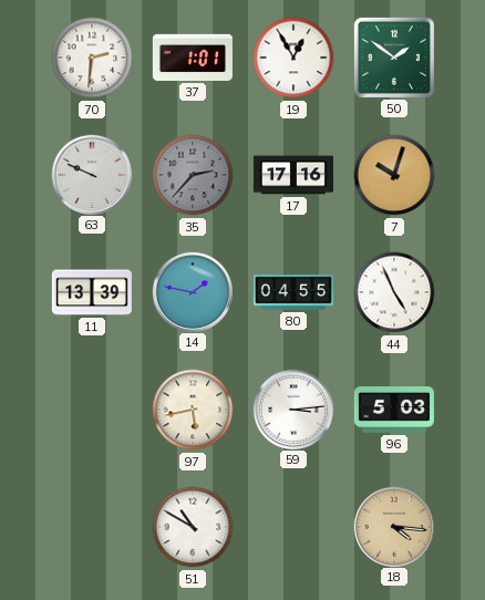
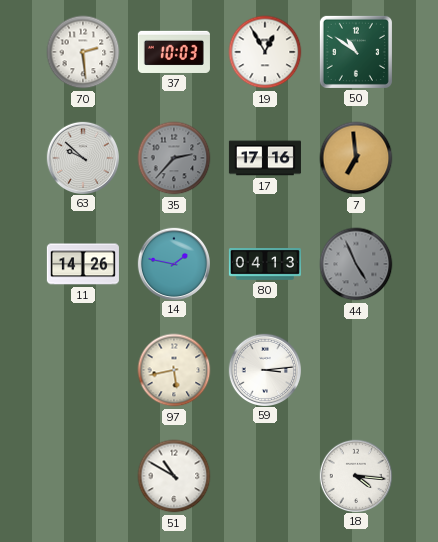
70: 2:31 -> 2:29 (83, 52)
37: 1:01 -> 10:03 (174, 52)
50: 1:51 -> 10:51 (356, 52)
63: 9:49 -> 9:52 (82, 157)
7: 10:03 -> 6:59 (356, 158)
11: 13:39 -> 14:26 (83, 264)
80: 04:55 -> 04:13 (265, 265)
44 dial: white -> grey (356, 264)
96: 5:03 -> none (394, 411)
18 dial: champagne -> white (355, 475)
